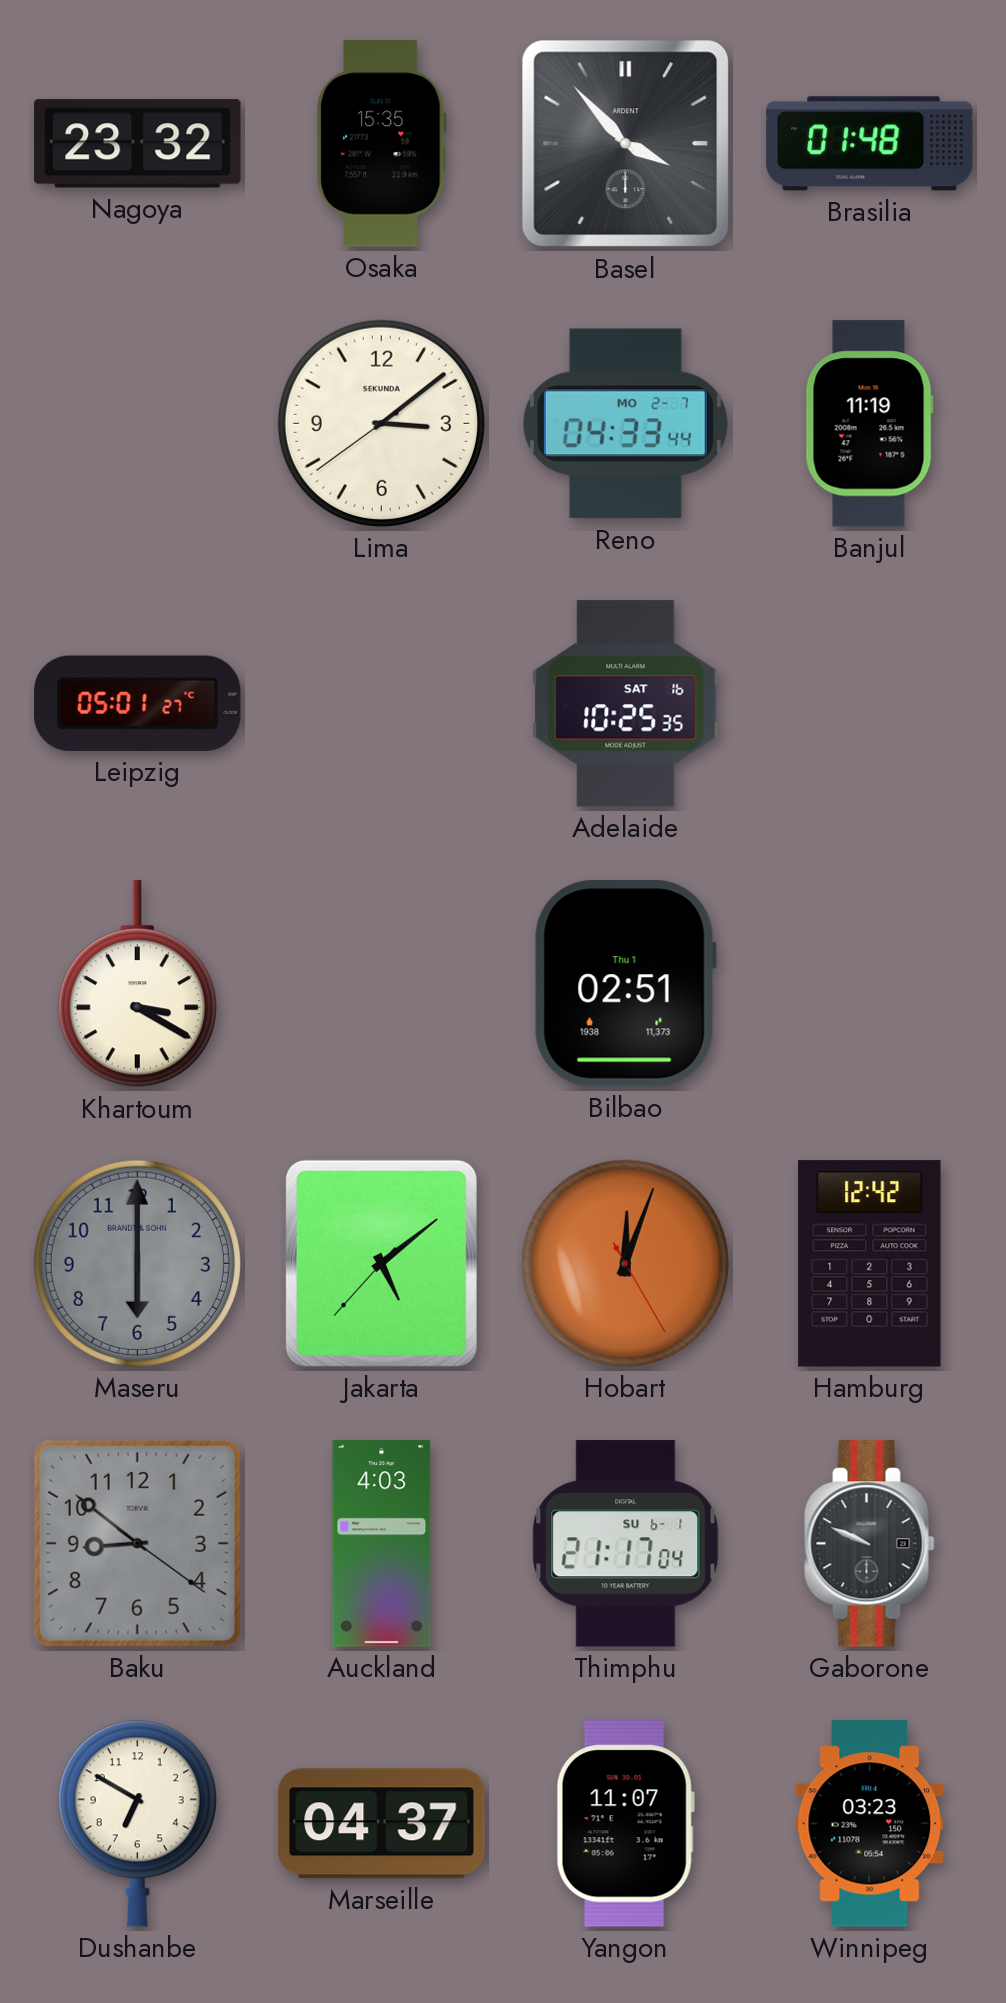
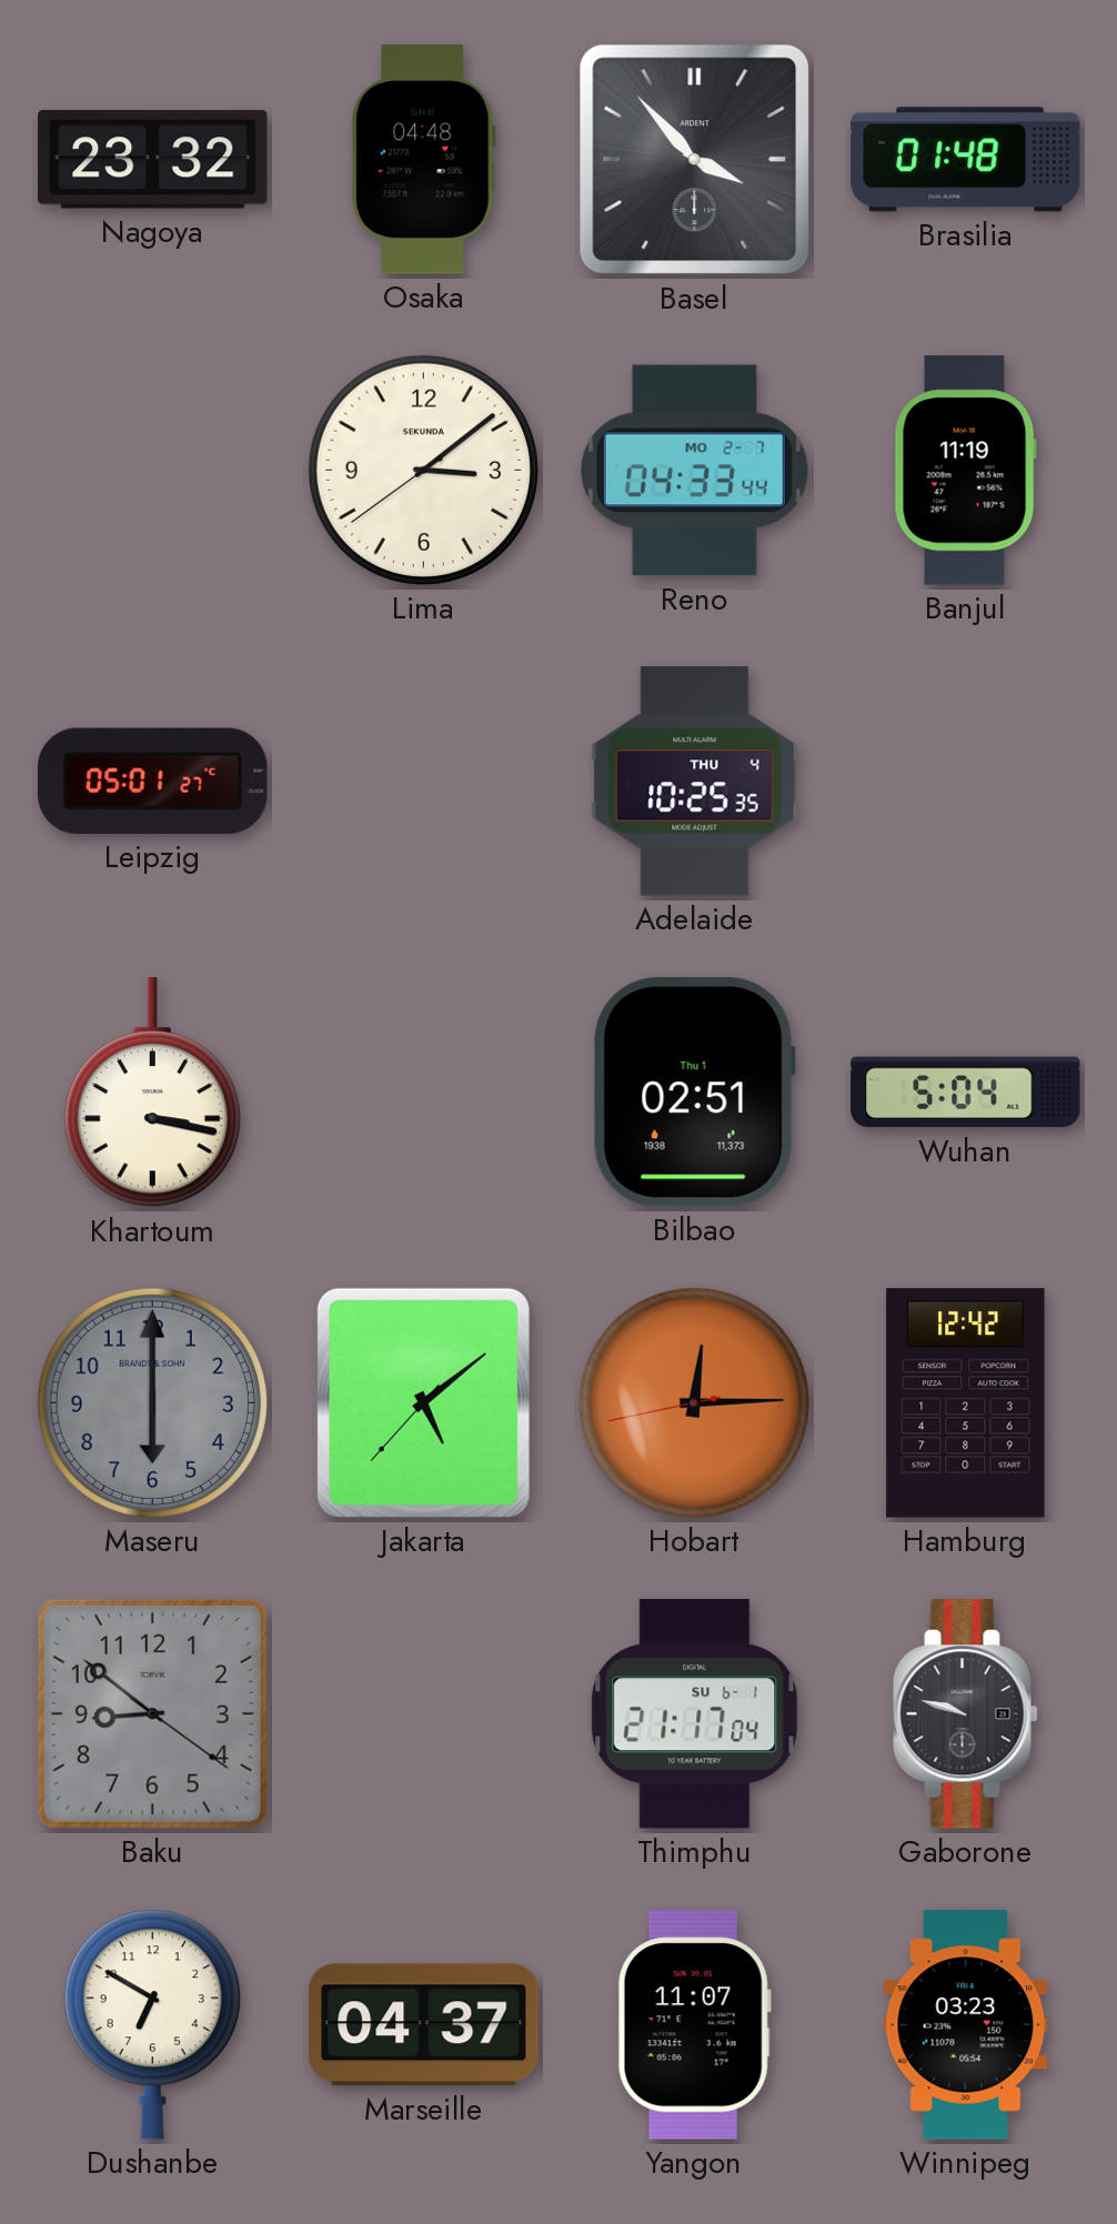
Osaka: 15:35 -> 04:48 (424, 160)
Adelaide date: SAT 16 -> THU 4 (695, 782)
Khartoum: 3:20 -> 3:17 (152, 1093)
Wuhan: none -> 5:04 (966, 1093)
Hobart: 12:03 -> 12:14 (694, 1402)
Auckland: 4:03 -> none (382, 1544)
Gaborone: 9:49 -> 9:48 (966, 1714)
